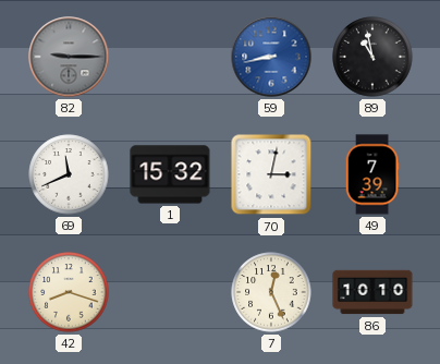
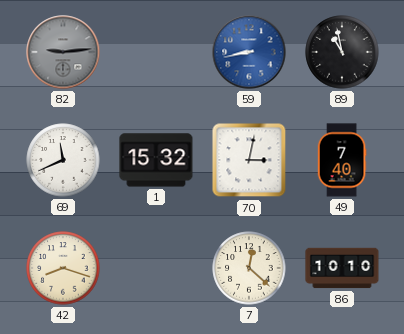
82: 9:15 -> 9:14 (63, 52)
49: 7:39 -> 7:40 (342, 160)
7: 12:26 -> 12:22 (249, 268)
